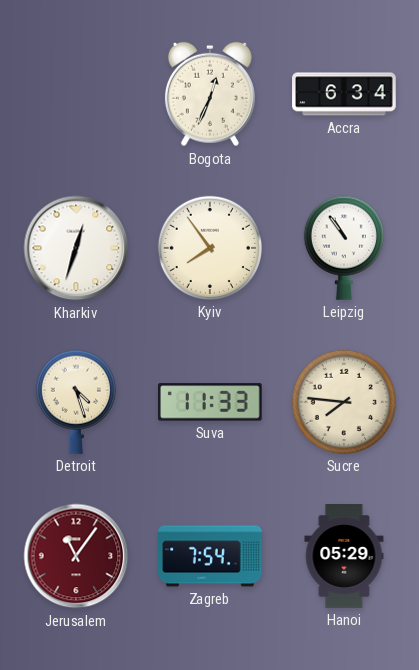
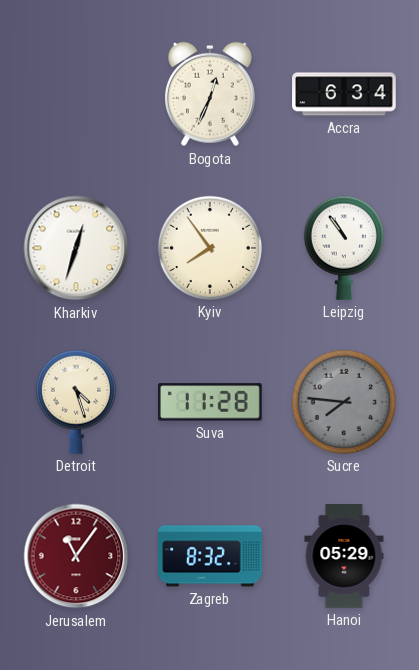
Suva: 11:33 -> 11:28 (211, 402)
Sucre dial: cream -> grey (344, 402)
Zagreb: 7:54 -> 8:32 (210, 556)
